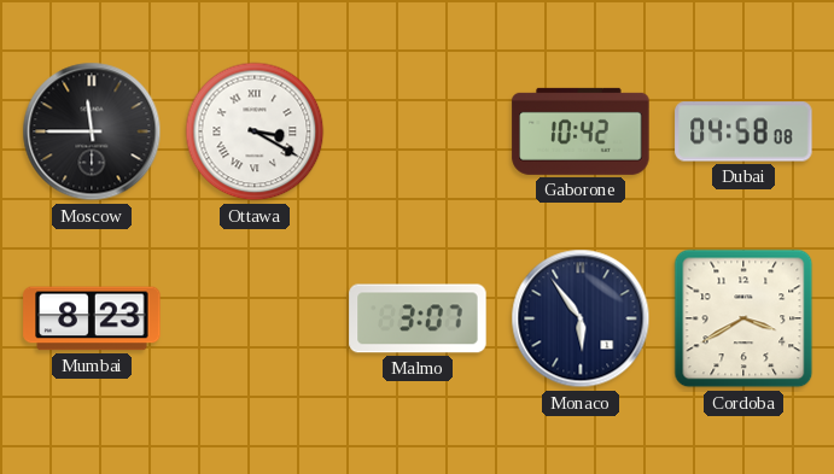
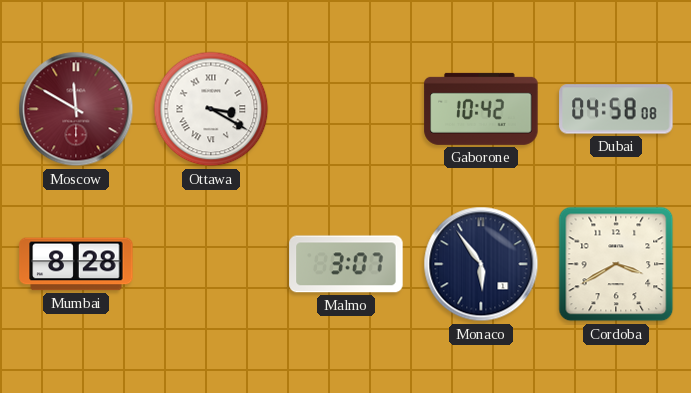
Moscow: 11:45 -> 11:50 (76, 109)
Moscow dial: black -> burgundy (76, 109)
Mumbai: 8:23 -> 8:28 (76, 264)
